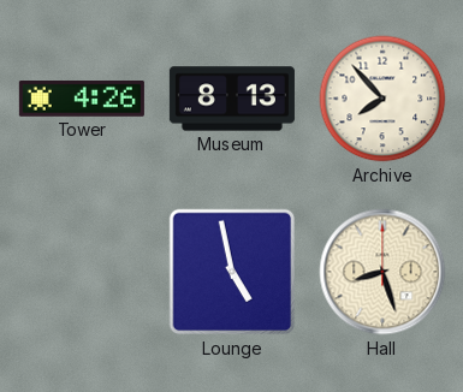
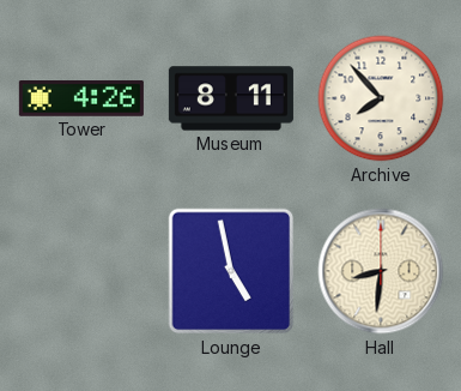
Museum: 8:13 -> 8:11 (231, 98)
Hall: 8:27 -> 8:31 (381, 271)
